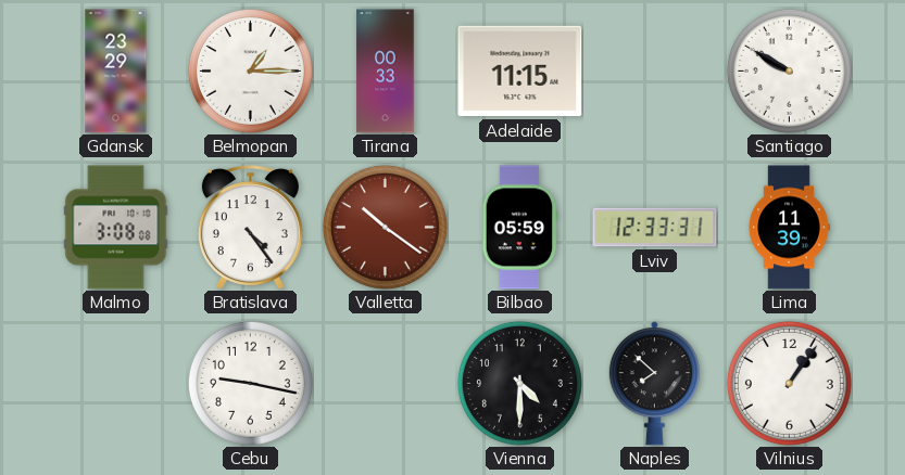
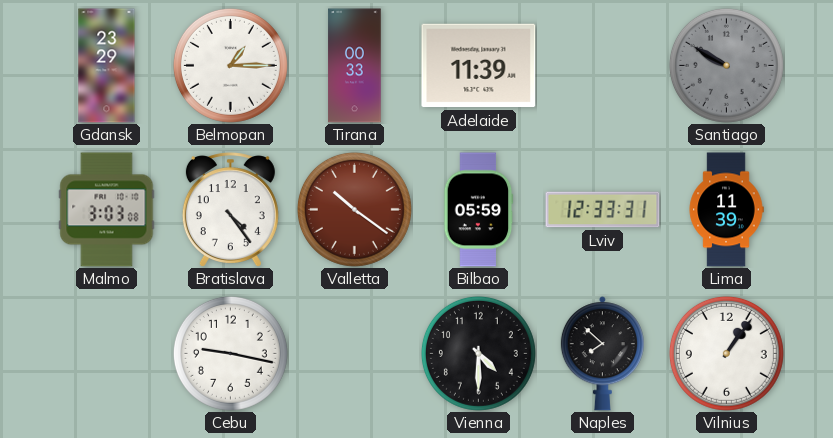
Adelaide: 11:15 -> 11:39 (479, 66)
Santiago dial: white -> grey (726, 65)
Malmo: 3:08 -> 3:03 (107, 210)
